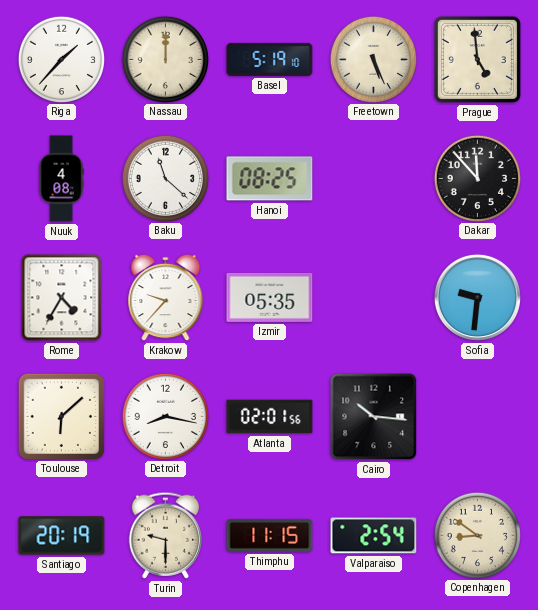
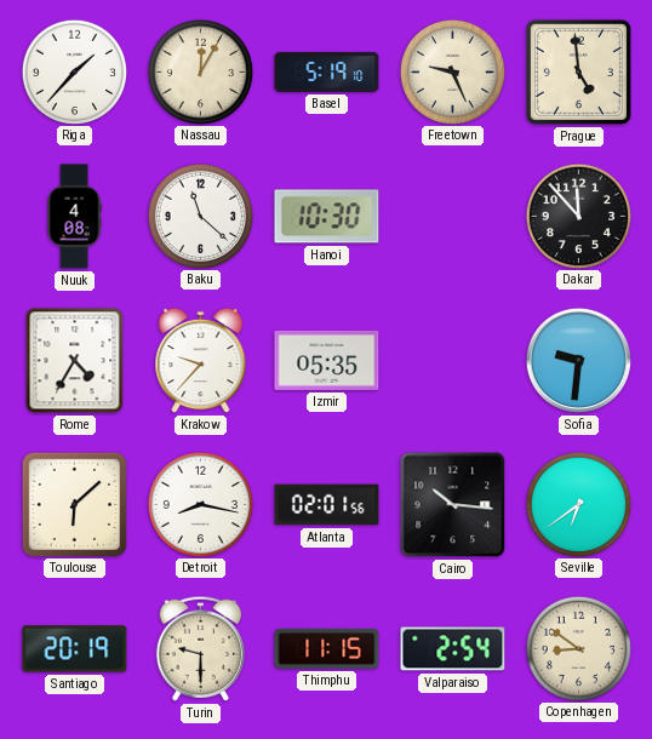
Nassau: 12:00 -> 12:05 (200, 71)
Freetown: 5:26 -> 9:26 (452, 71)
Hanoi: 08:25 -> 10:30 (327, 217)
Seville: none -> 6:39 (578, 504)
